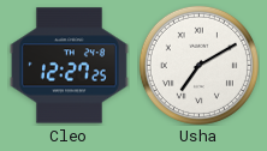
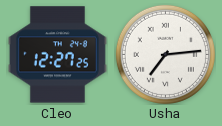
Usha: 7:10 -> 7:14 (165, 54)
